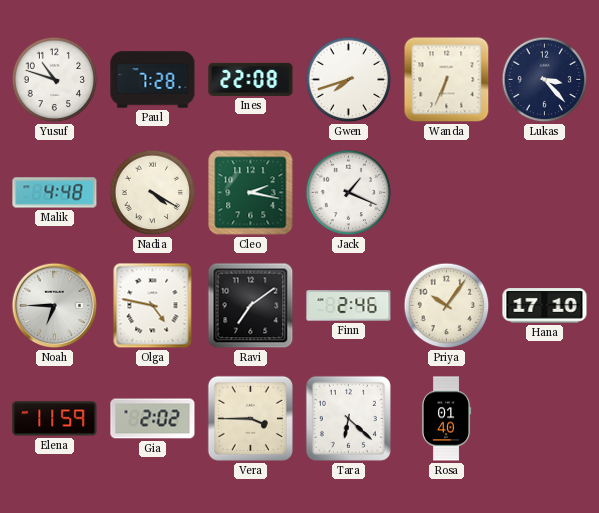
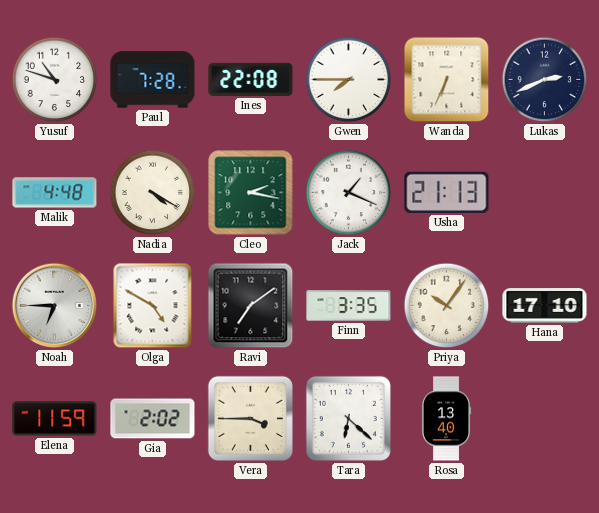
Gwen: 7:42 -> 7:45 (349, 80)
Lukas: 3:23 -> 2:41 (545, 80)
Usha: none -> 21:13 (447, 192)
Olga: 4:47 -> 4:50 (153, 306)
Finn: 2:46 -> 3:35 (349, 306)
Rosa: 01:40 -> 13:40 (446, 419)
